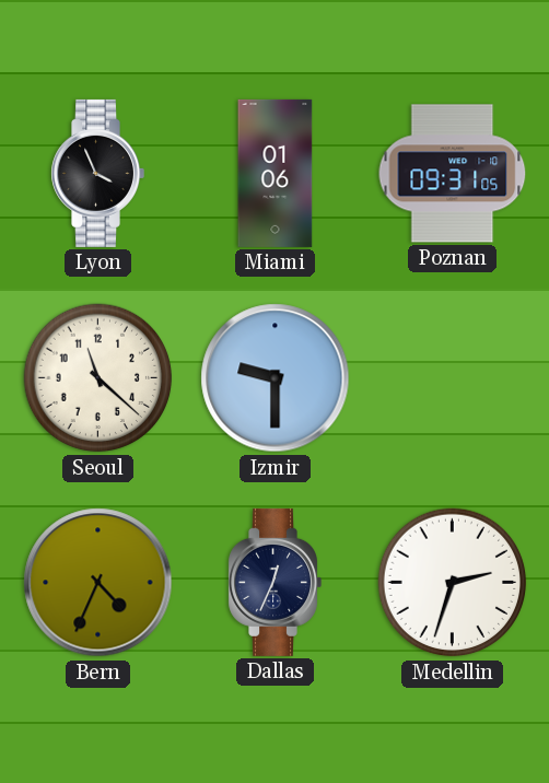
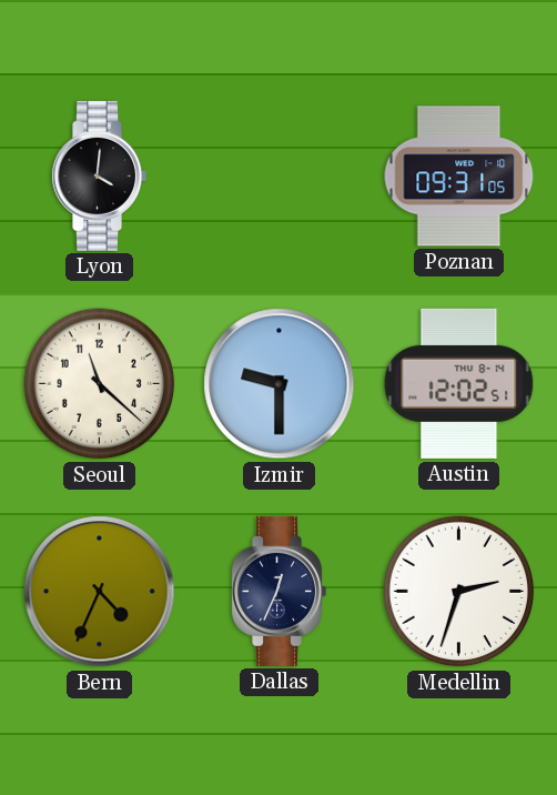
Lyon: 3:56 -> 4:01 (99, 175)
Miami: 01:06 -> none (276, 173)
Austin: none -> 12:02 (459, 383)
